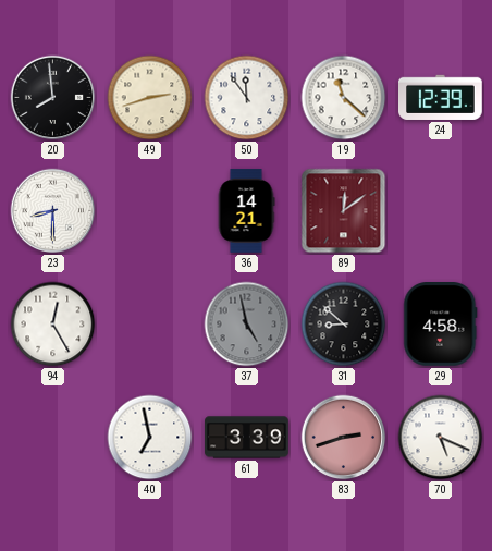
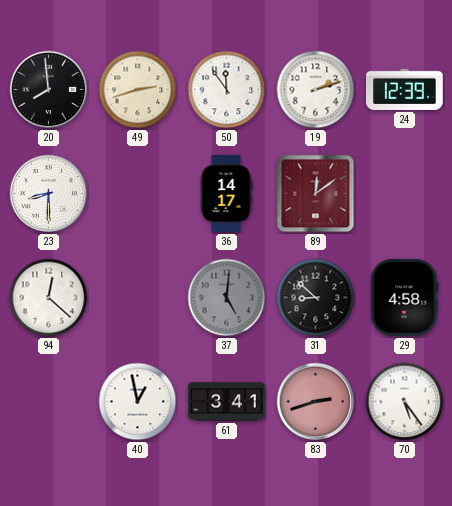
19: 11:22 -> 2:12 (316, 90)
36: 14:21 -> 14:17 (226, 194)
94: 12:25 -> 12:22 (49, 298)
37: 4:58 -> 5:01 (227, 298)
40: 6:58 -> 12:58 (138, 402)
61: 3:39 -> 3:41 (227, 402)
70: 5:19 -> 5:24 (405, 402)
